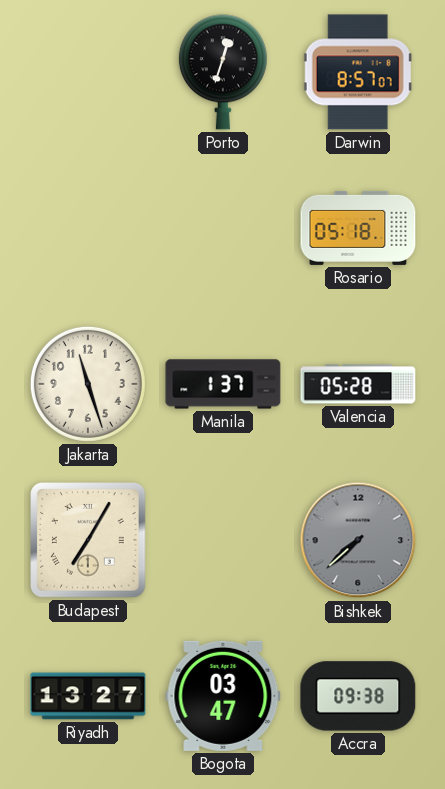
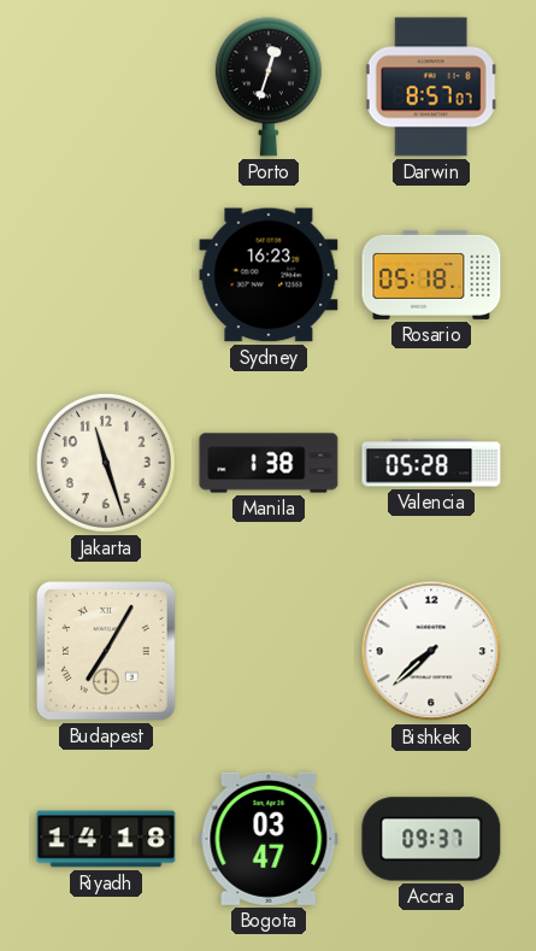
Sydney: none -> 16:23 (269, 275)
Manila: 1:37 -> 1:38 (269, 463)
Bishkek dial: grey -> white (431, 651)
Riyadh: 13:27 -> 14:18 (106, 839)
Accra: 09:38 -> 09:37 (431, 839)
